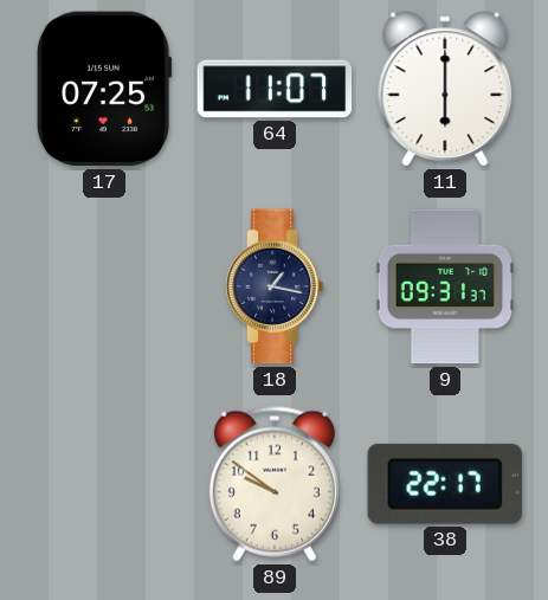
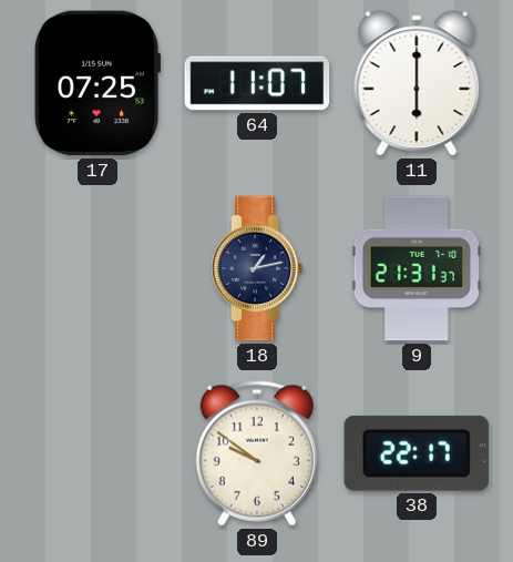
18: 1:17 -> 1:13 (257, 268)
9: 09:31 -> 21:31 (415, 268)
